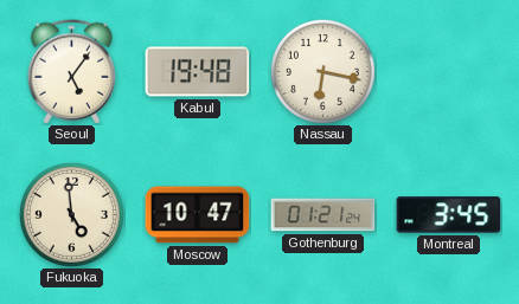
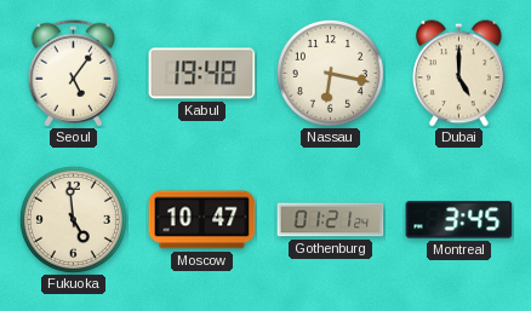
Dubai: none -> 5:00 (459, 74)
